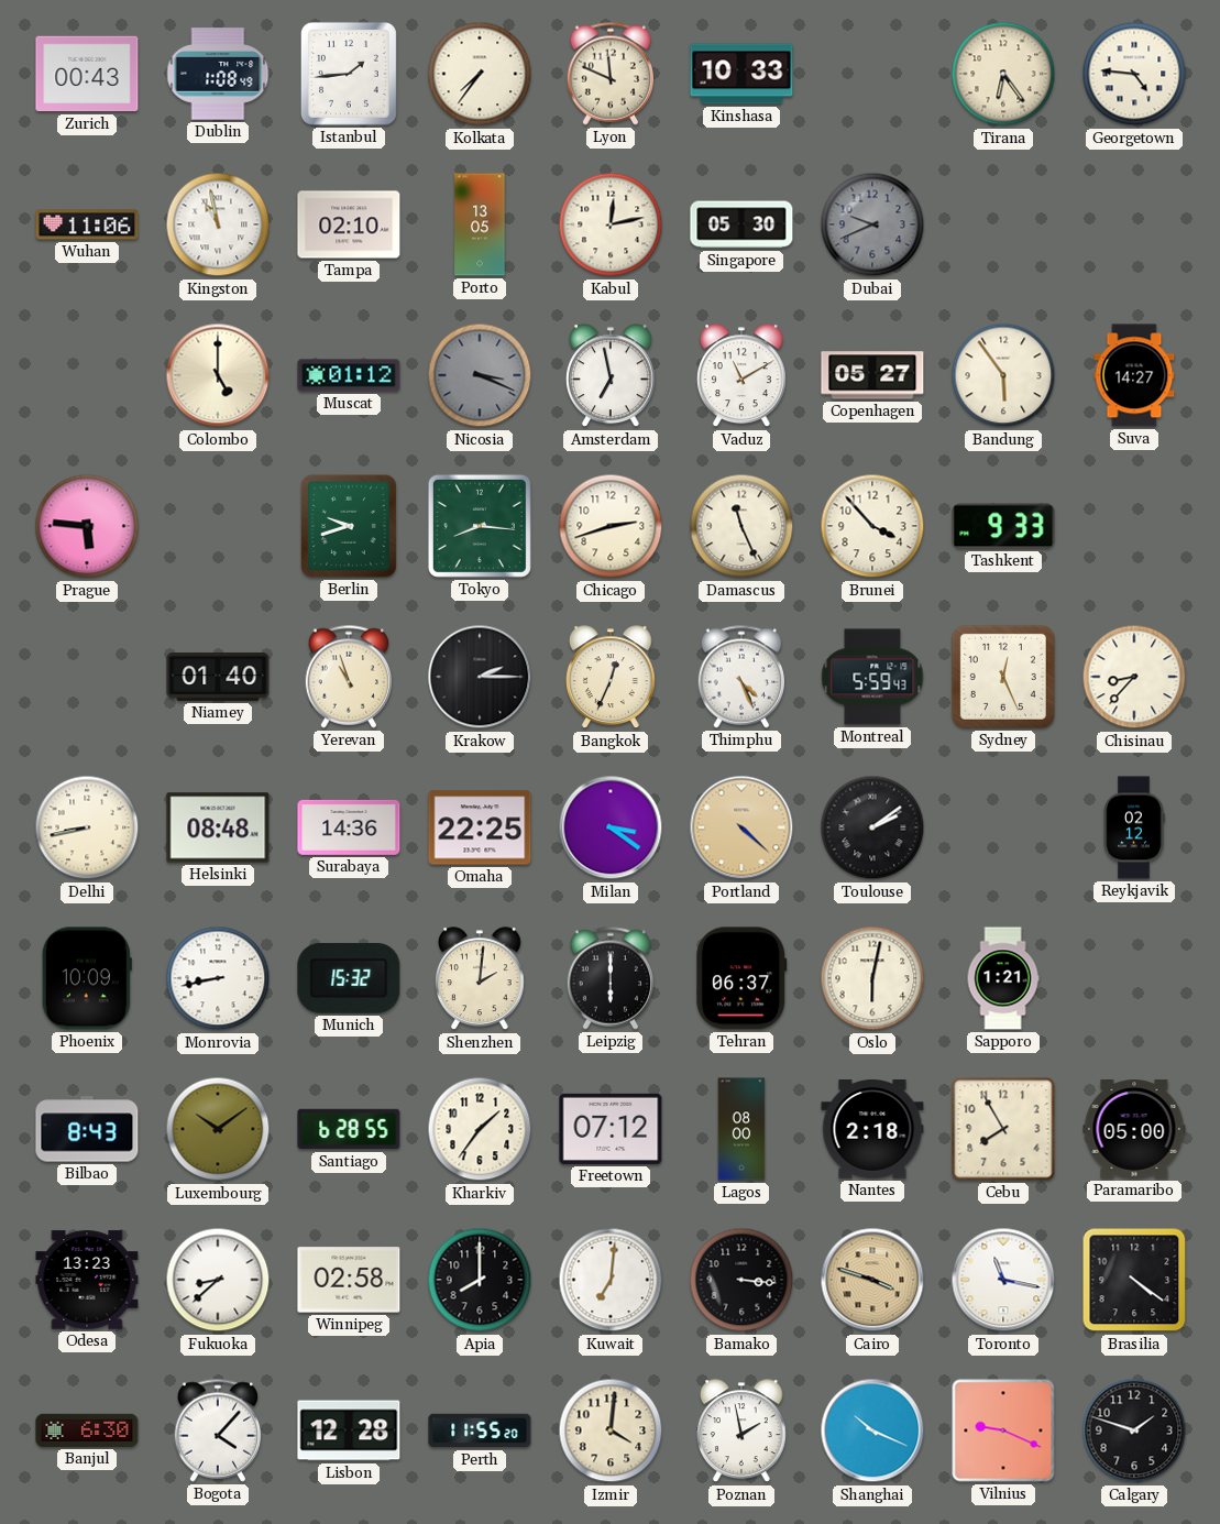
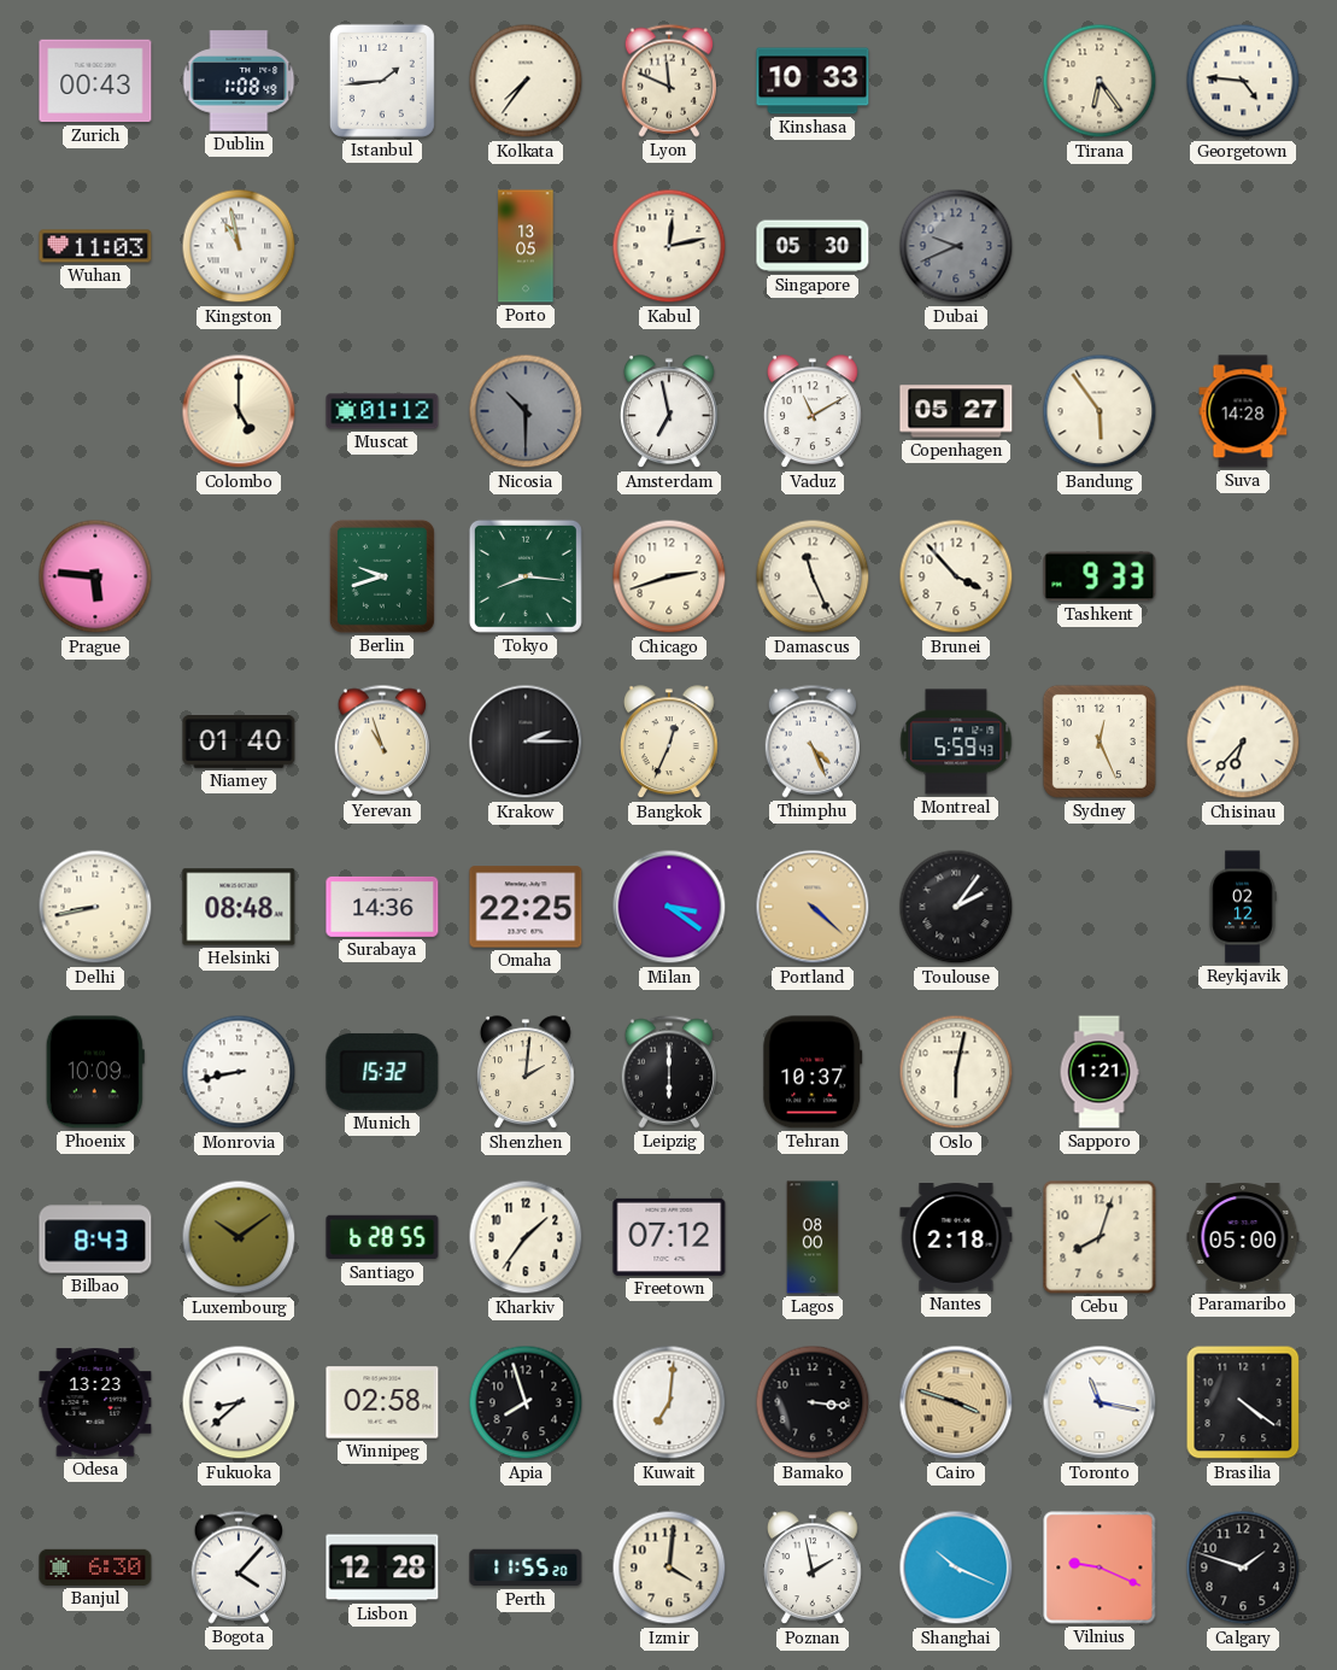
Wuhan: 11:06 -> 11:03 (95, 246)
Tampa: 02:10 -> none (349, 224)
Nicosia: 3:19 -> 10:30 (526, 411)
Suva: 14:27 -> 14:28 (1243, 411)
Chisinau: 8:37 -> 6:37 (1243, 742)
Toulouse: 2:09 -> 2:06 (956, 907)
Tehran: 06:37 -> 10:37 (813, 1072)
Cebu: 7:55 -> 8:03 (1099, 1237)
Apia: 8:00 -> 7:57 (526, 1402)
